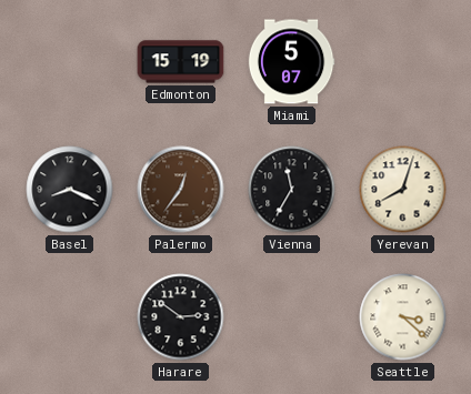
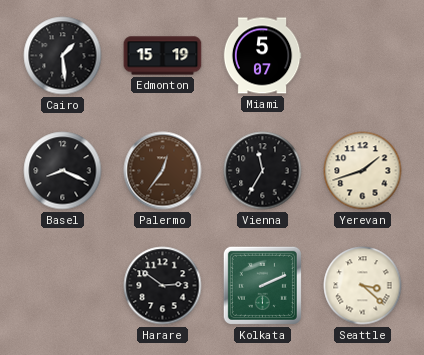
Cairo: none -> 1:29 (63, 56)
Yerevan: 8:03 -> 1:42 (363, 171)
Kolkata: none -> 2:11 (262, 285)
